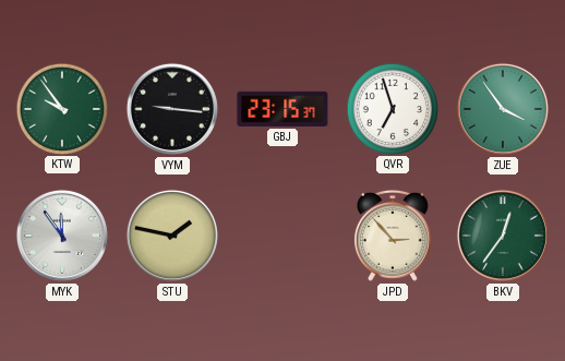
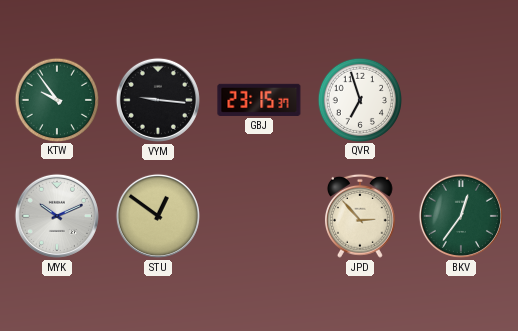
ZUE: 3:54 -> none (503, 109)
MYK: 11:54 -> 10:11 (57, 216)
STU: 1:47 -> 12:51 (158, 216)
